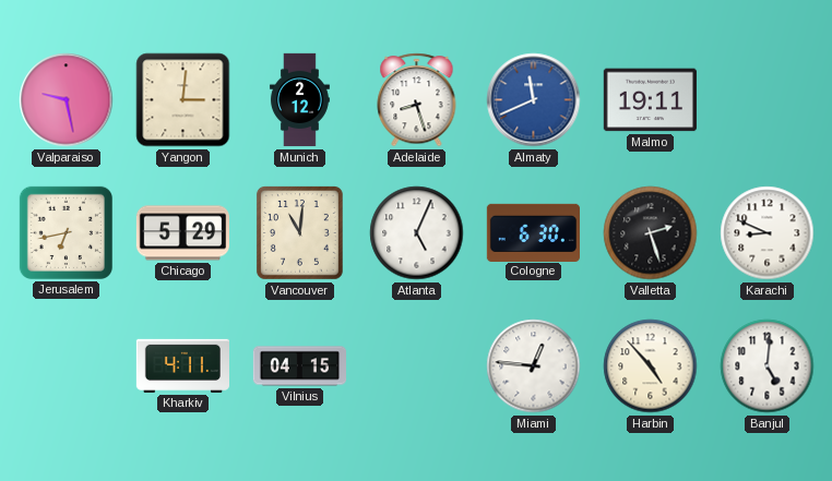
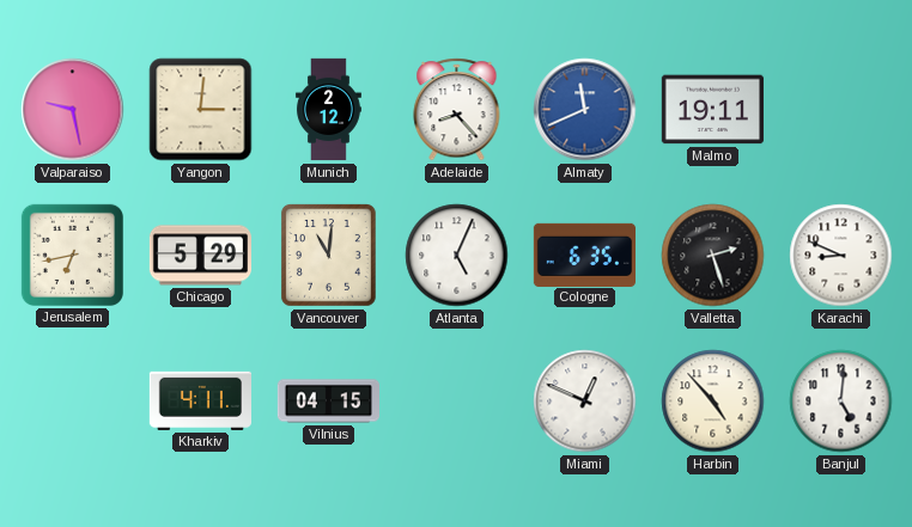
Adelaide: 8:27 -> 8:23 (457, 110)
Cologne: 6:30 -> 6:35 (584, 255)
Miami: 12:46 -> 12:49 (585, 402)
